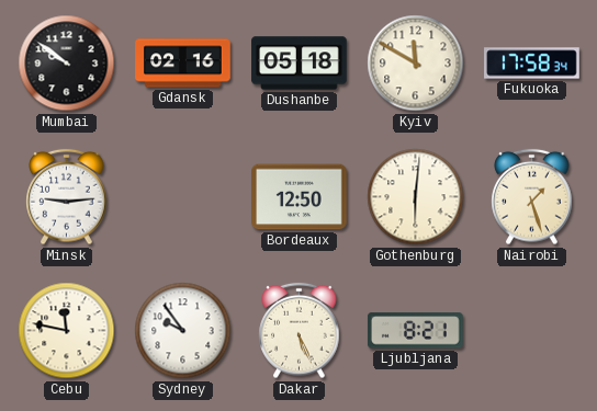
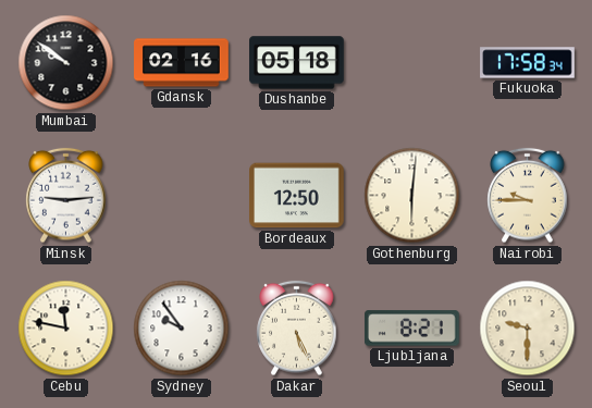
Kyiv: 11:50 -> none (416, 64)
Nairobi: 1:27 -> 9:45 (528, 196)
Seoul: none -> 9:30 (528, 329)
